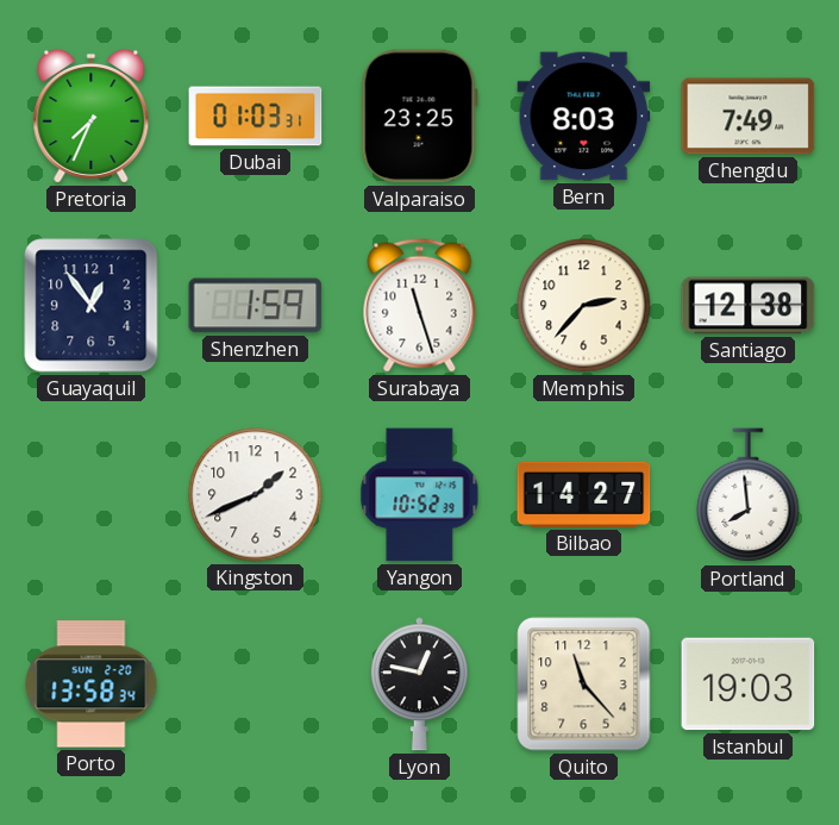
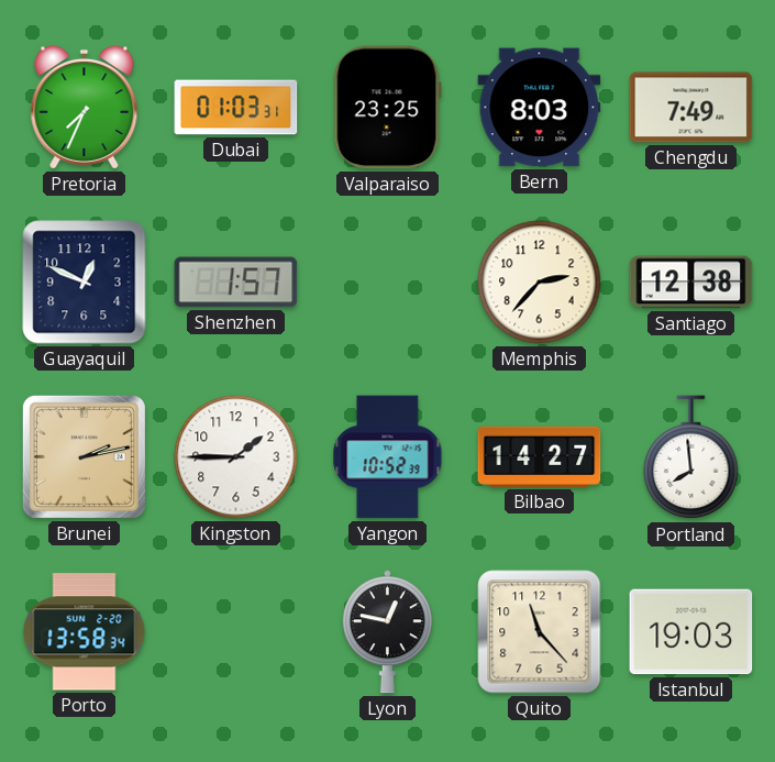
Guayaquil: 12:54 -> 12:49 (85, 283)
Shenzhen: 1:59 -> 1:57 (236, 283)
Surabaya: 11:27 -> none (420, 306)
Brunei: none -> 2:13 (84, 456)
Kingston: 1:41 -> 1:45 (236, 457)
